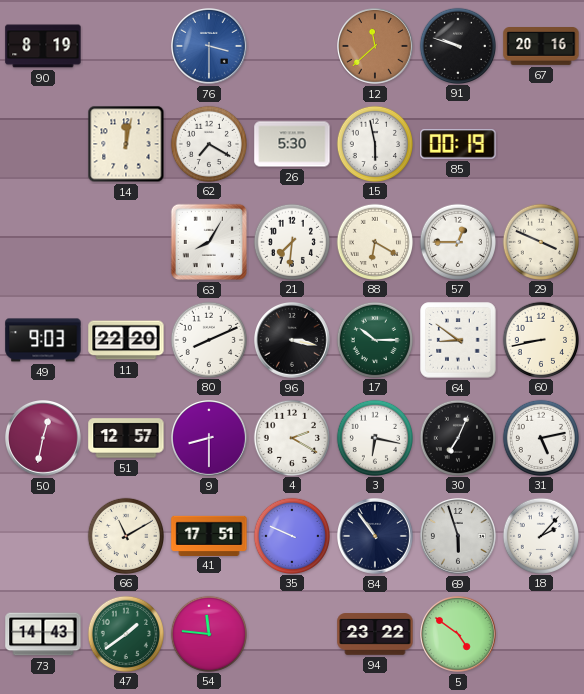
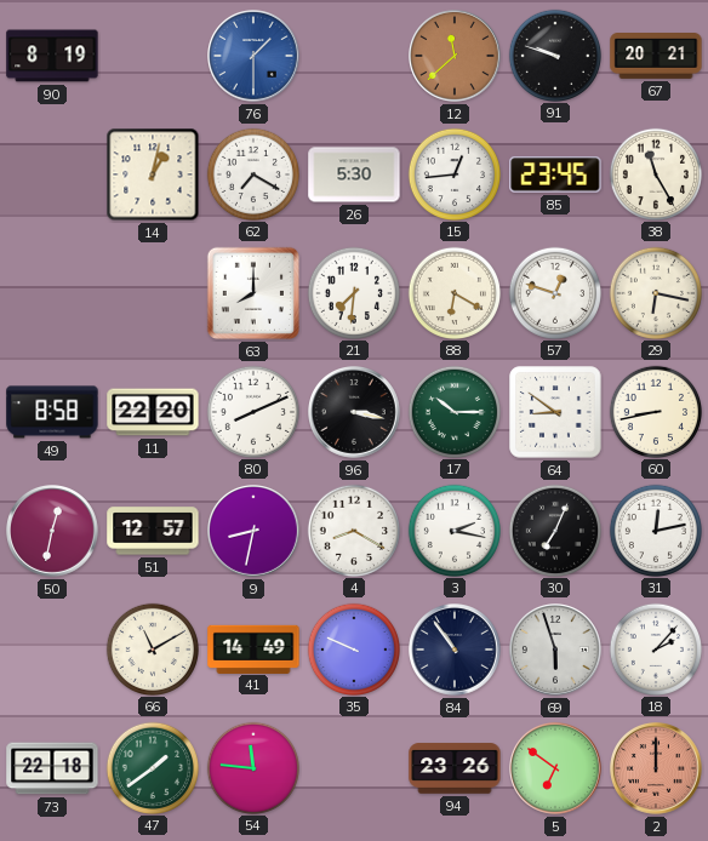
76: 3:30 -> 1:30 (255, 57)
67: 20:16 -> 20:21 (656, 57)
14: 12:02 -> 1:02 (153, 175)
15: 5:58 -> 12:44 (453, 173)
85: 00:19 -> 23:45 (555, 175)
38: none -> 11:25 (655, 173)
63: 8:05 -> 8:00 (253, 293)
57: 12:45 -> 12:48 (554, 292)
29: 3:49 -> 6:17 (655, 292)
49: 9:03 -> 8:58 (52, 412)
9: 8:30 -> 8:32 (255, 532)
4: 2:20 -> 8:20 (353, 530)
3: 6:17 -> 2:17 (453, 530)
31: 5:13 -> 12:13 (655, 530)
41: 17:51 -> 14:49 (253, 648)
73: 14:43 -> 22:18 (52, 768)
94: 23:22 -> 23:26 (455, 768)
5: 4:51 -> 6:51 (556, 770)
2: none -> 12:00 (657, 770)
